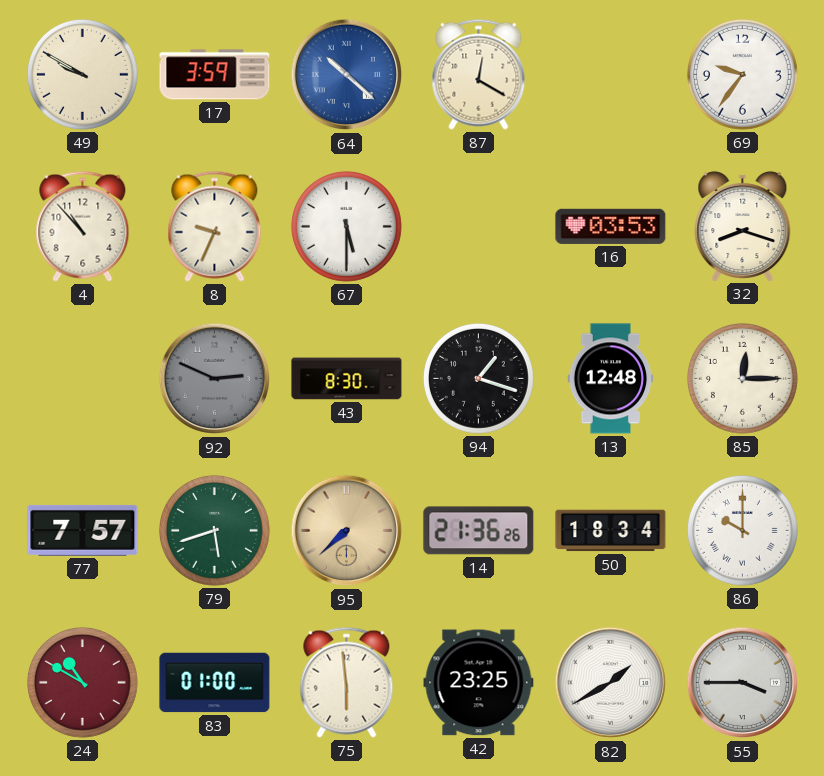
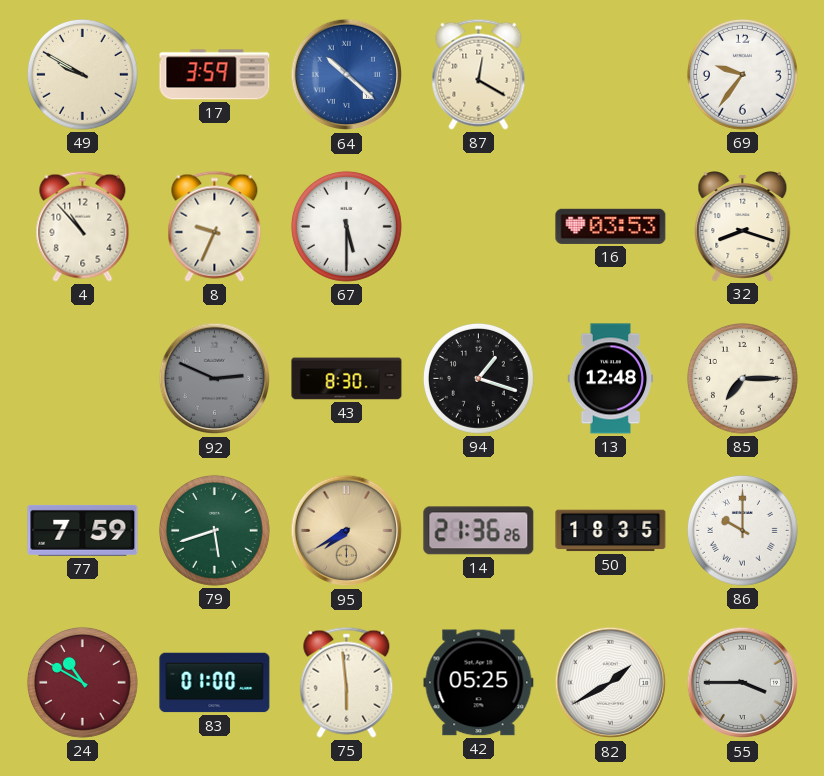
85: 12:15 -> 7:15 (742, 378)
77: 7:57 -> 7:59 (83, 530)
95: 7:38 -> 7:40 (347, 531)
50: 18:34 -> 18:35 (611, 531)
42: 23:25 -> 05:25 (479, 683)
